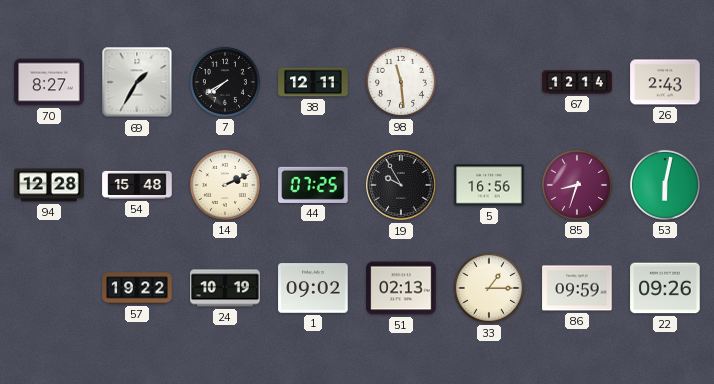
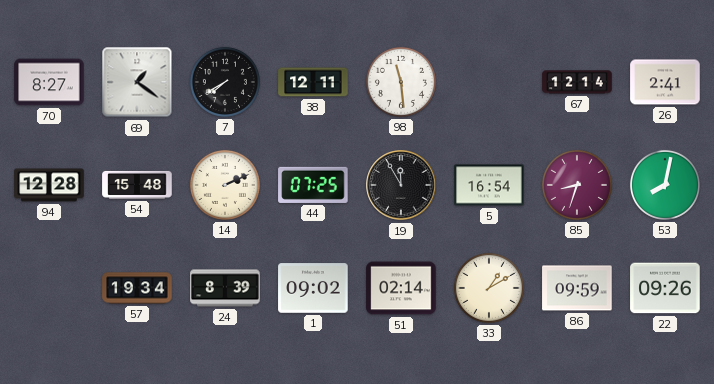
69: 1:35 -> 1:21 (137, 82)
26: 2:43 -> 2:41 (665, 82)
19: 9:55 -> 11:55 (401, 185)
5: 16:56 -> 16:54 (489, 185)
53: 6:02 -> 8:02 (665, 185)
57: 19:22 -> 19:34 (137, 288)
24: 10:19 -> 8:39 (225, 288)
51: 02:13 -> 02:14 (401, 288)
33: 1:15 -> 1:10 (489, 288)
